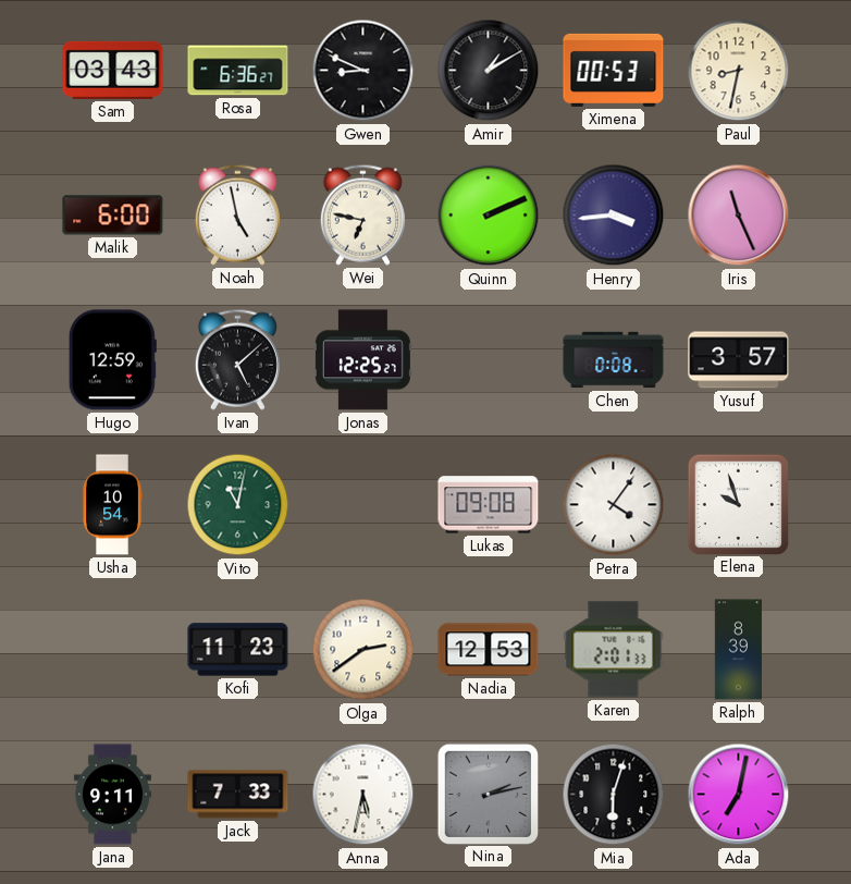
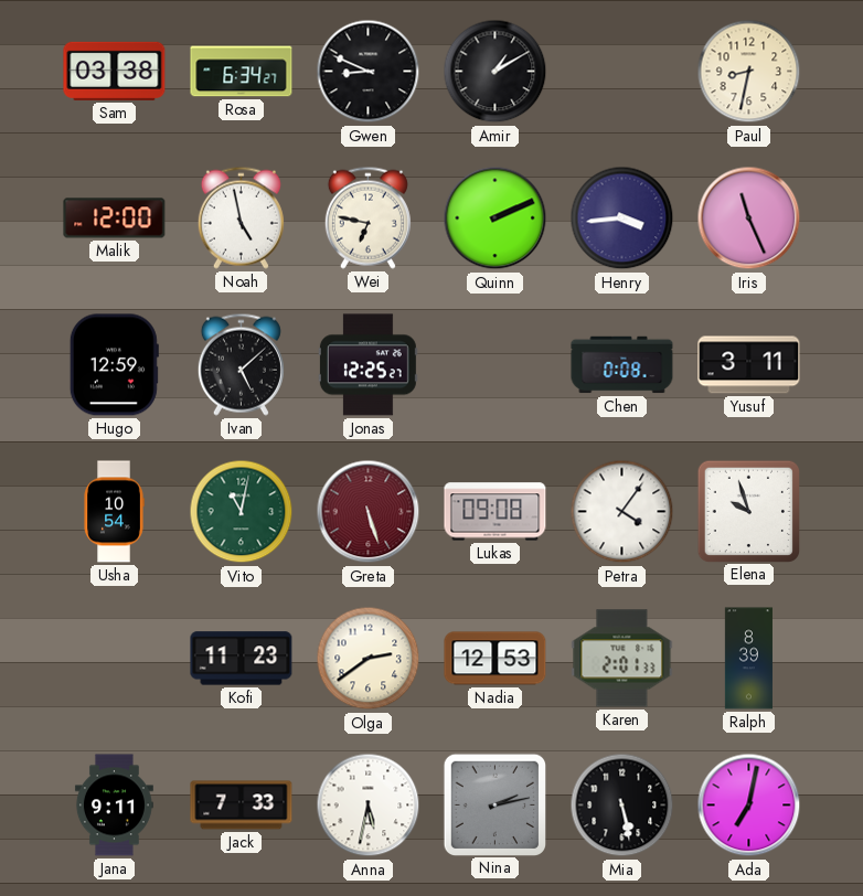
Sam: 03:43 -> 03:38 (115, 71)
Rosa: 6:36 -> 6:34 (242, 72)
Ximena: 00:53 -> none (614, 70)
Malik: 6:00 -> 12:00 (115, 218)
Yusuf: 3:57 -> 3:11 (749, 365)
Greta: none -> 5:27 (369, 512)
Mia: 6:03 -> 5:28 (622, 806)
